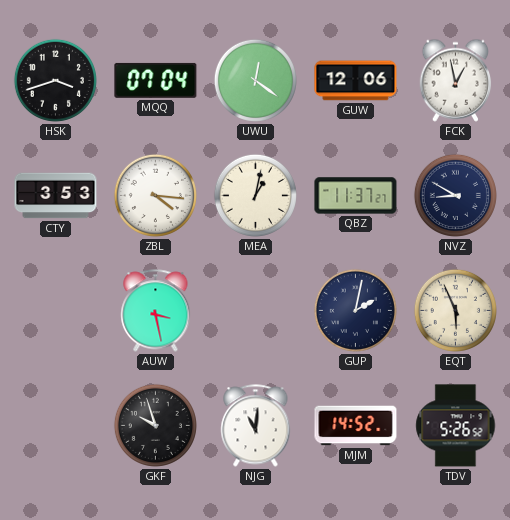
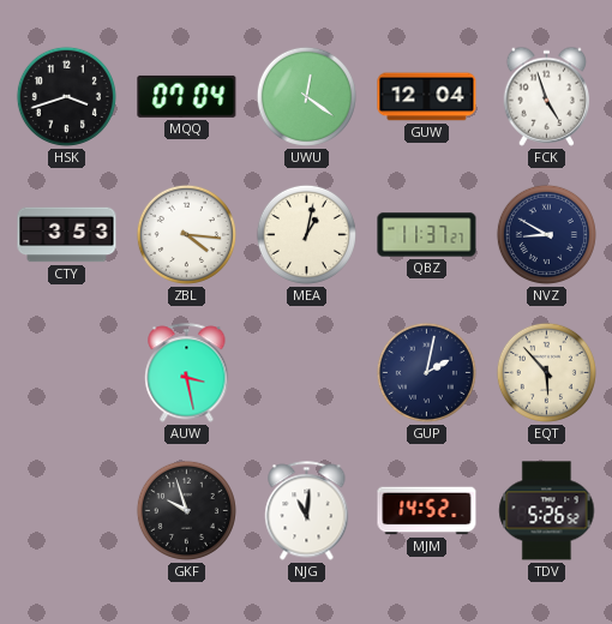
GUW: 12:06 -> 12:04 (427, 97)
FCK: 12:58 -> 4:57 (547, 96)
EQT: 5:56 -> 5:53 (546, 372)
